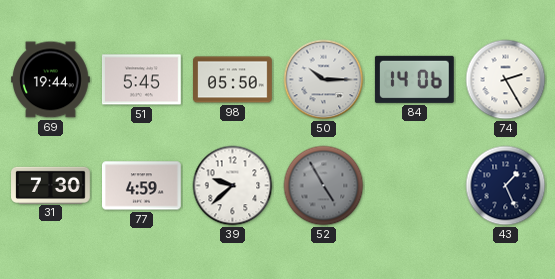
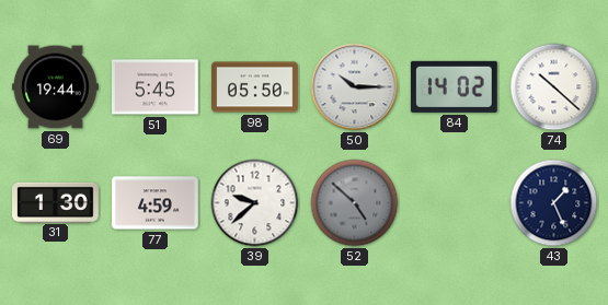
84: 14:06 -> 14:02 (454, 86)
74: 2:25 -> 10:22 (554, 87)
31: 7:30 -> 1:30 (56, 202)
52: 4:55 -> 4:52 (355, 203)
